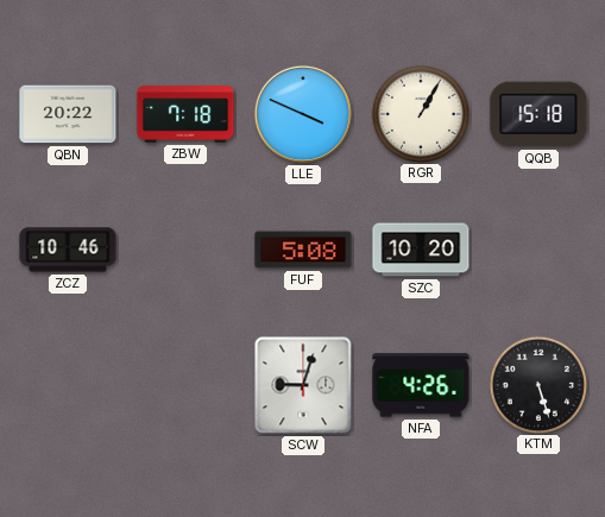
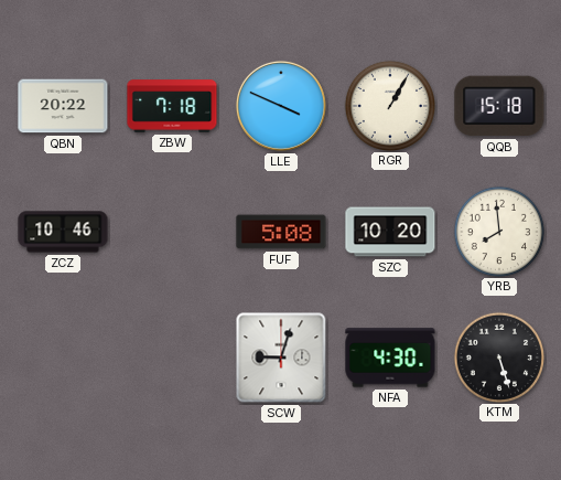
YRB: none -> 7:59 (498, 231)
NFA: 4:26 -> 4:30 (390, 358)
